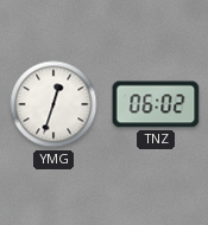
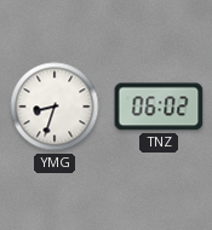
YMG: 12:33 -> 8:33 (55, 107)
